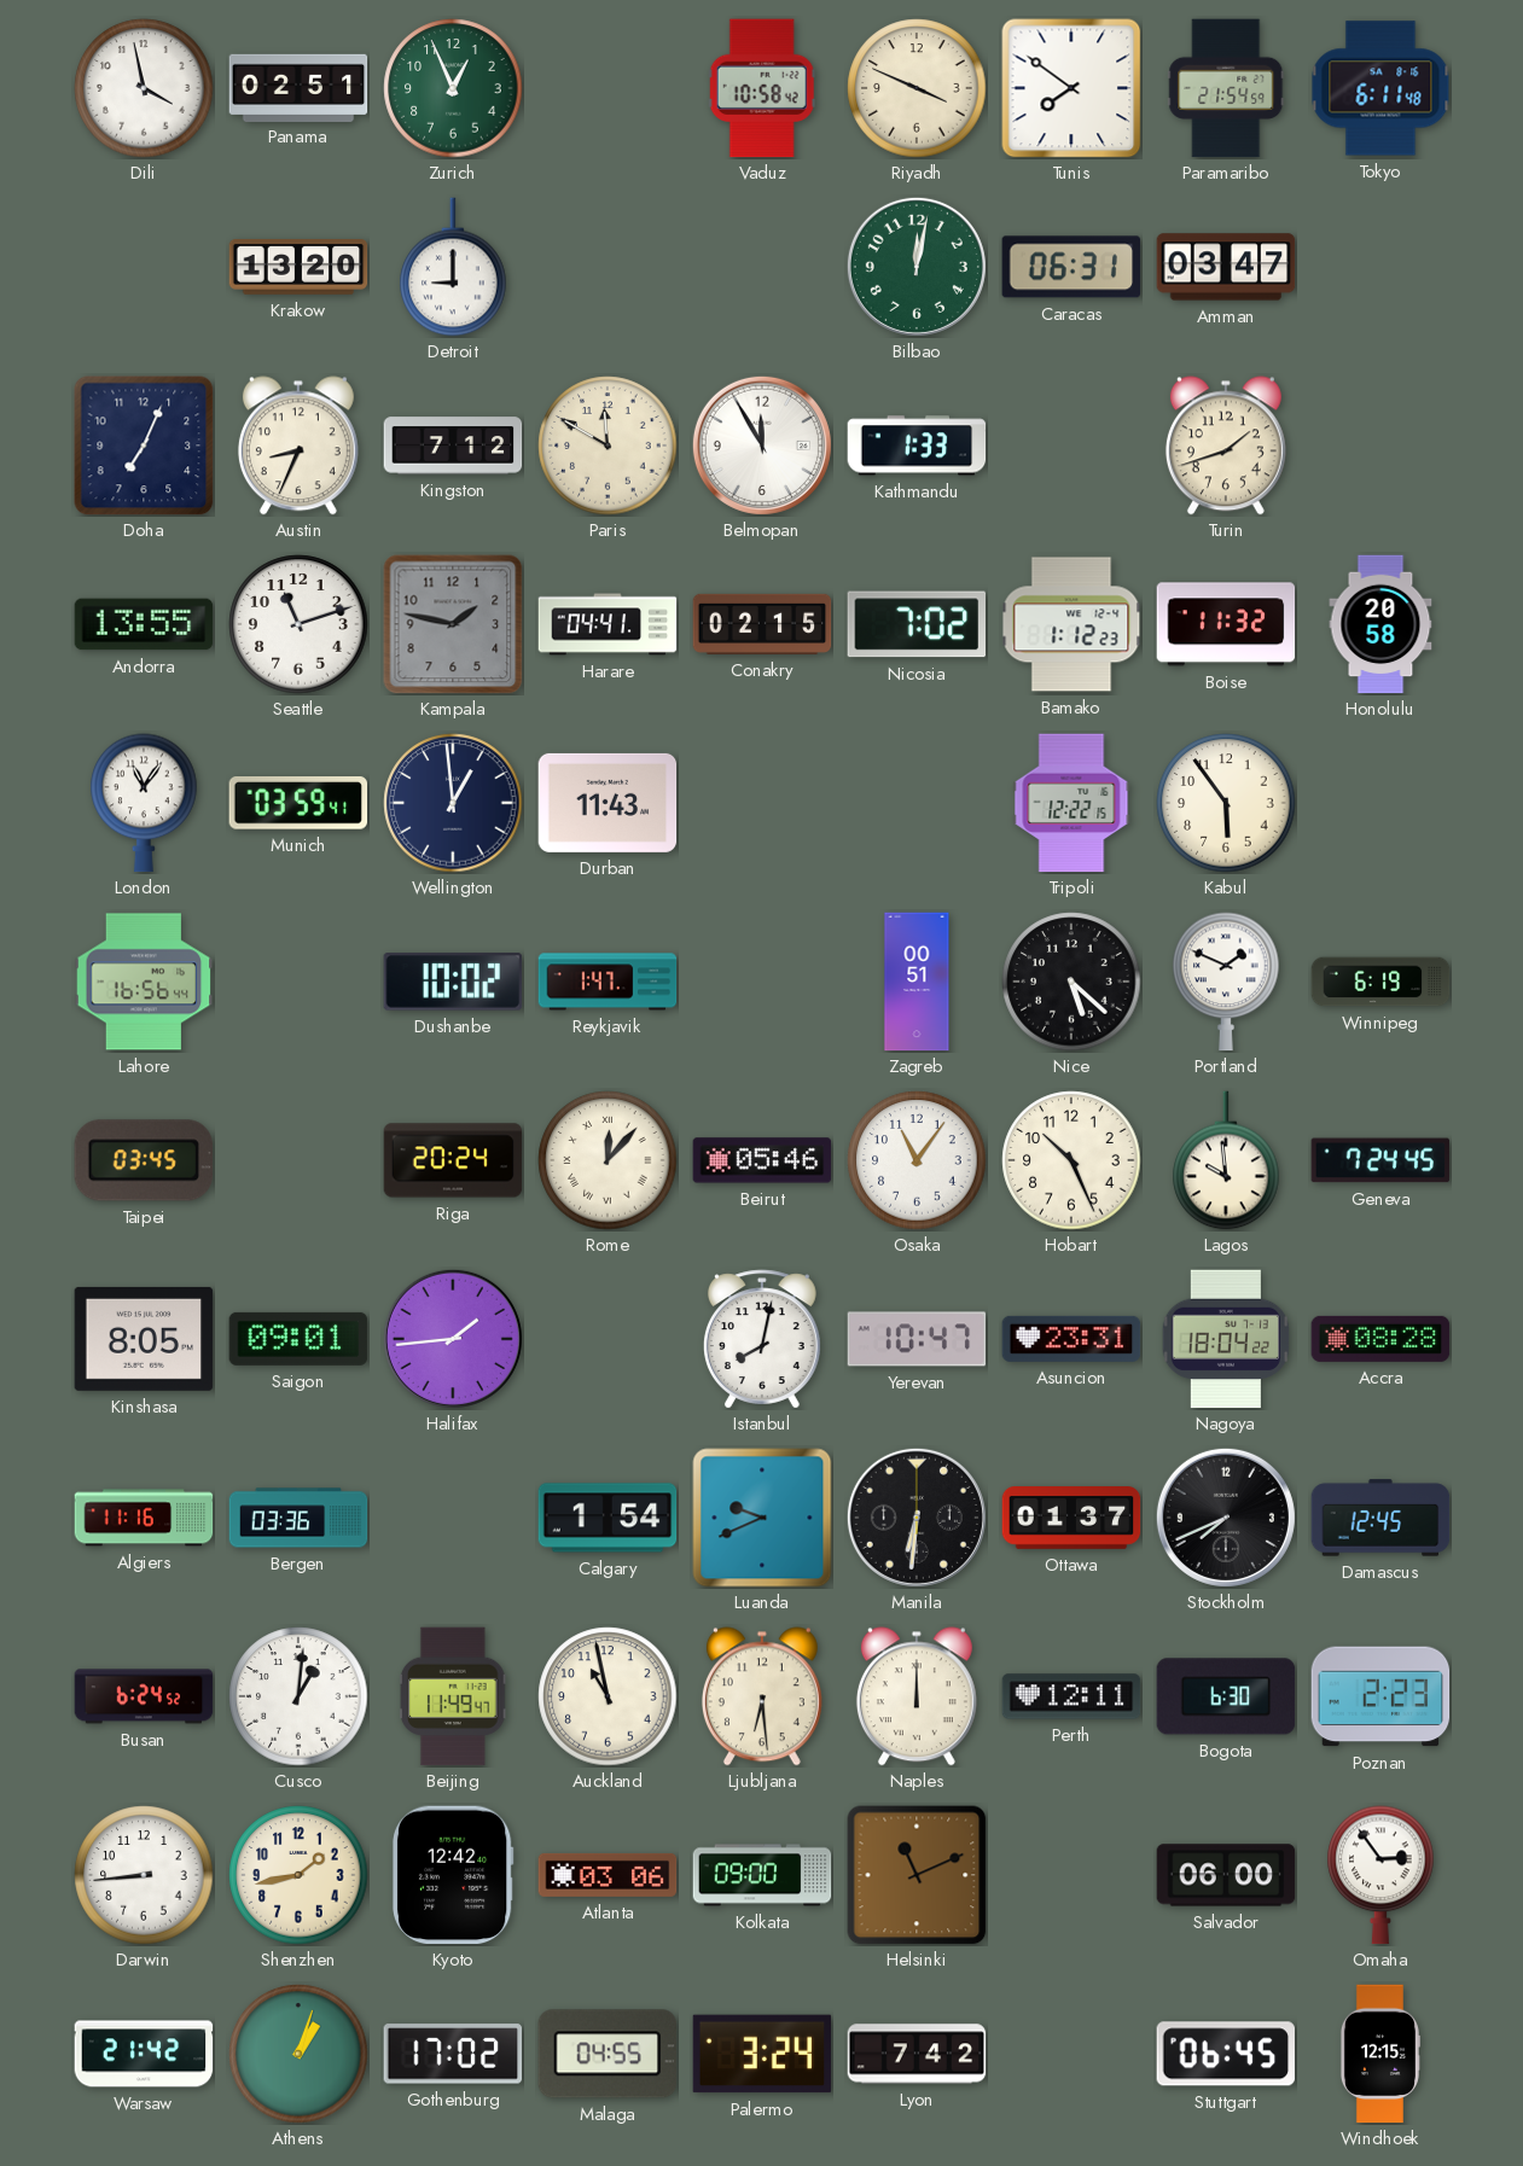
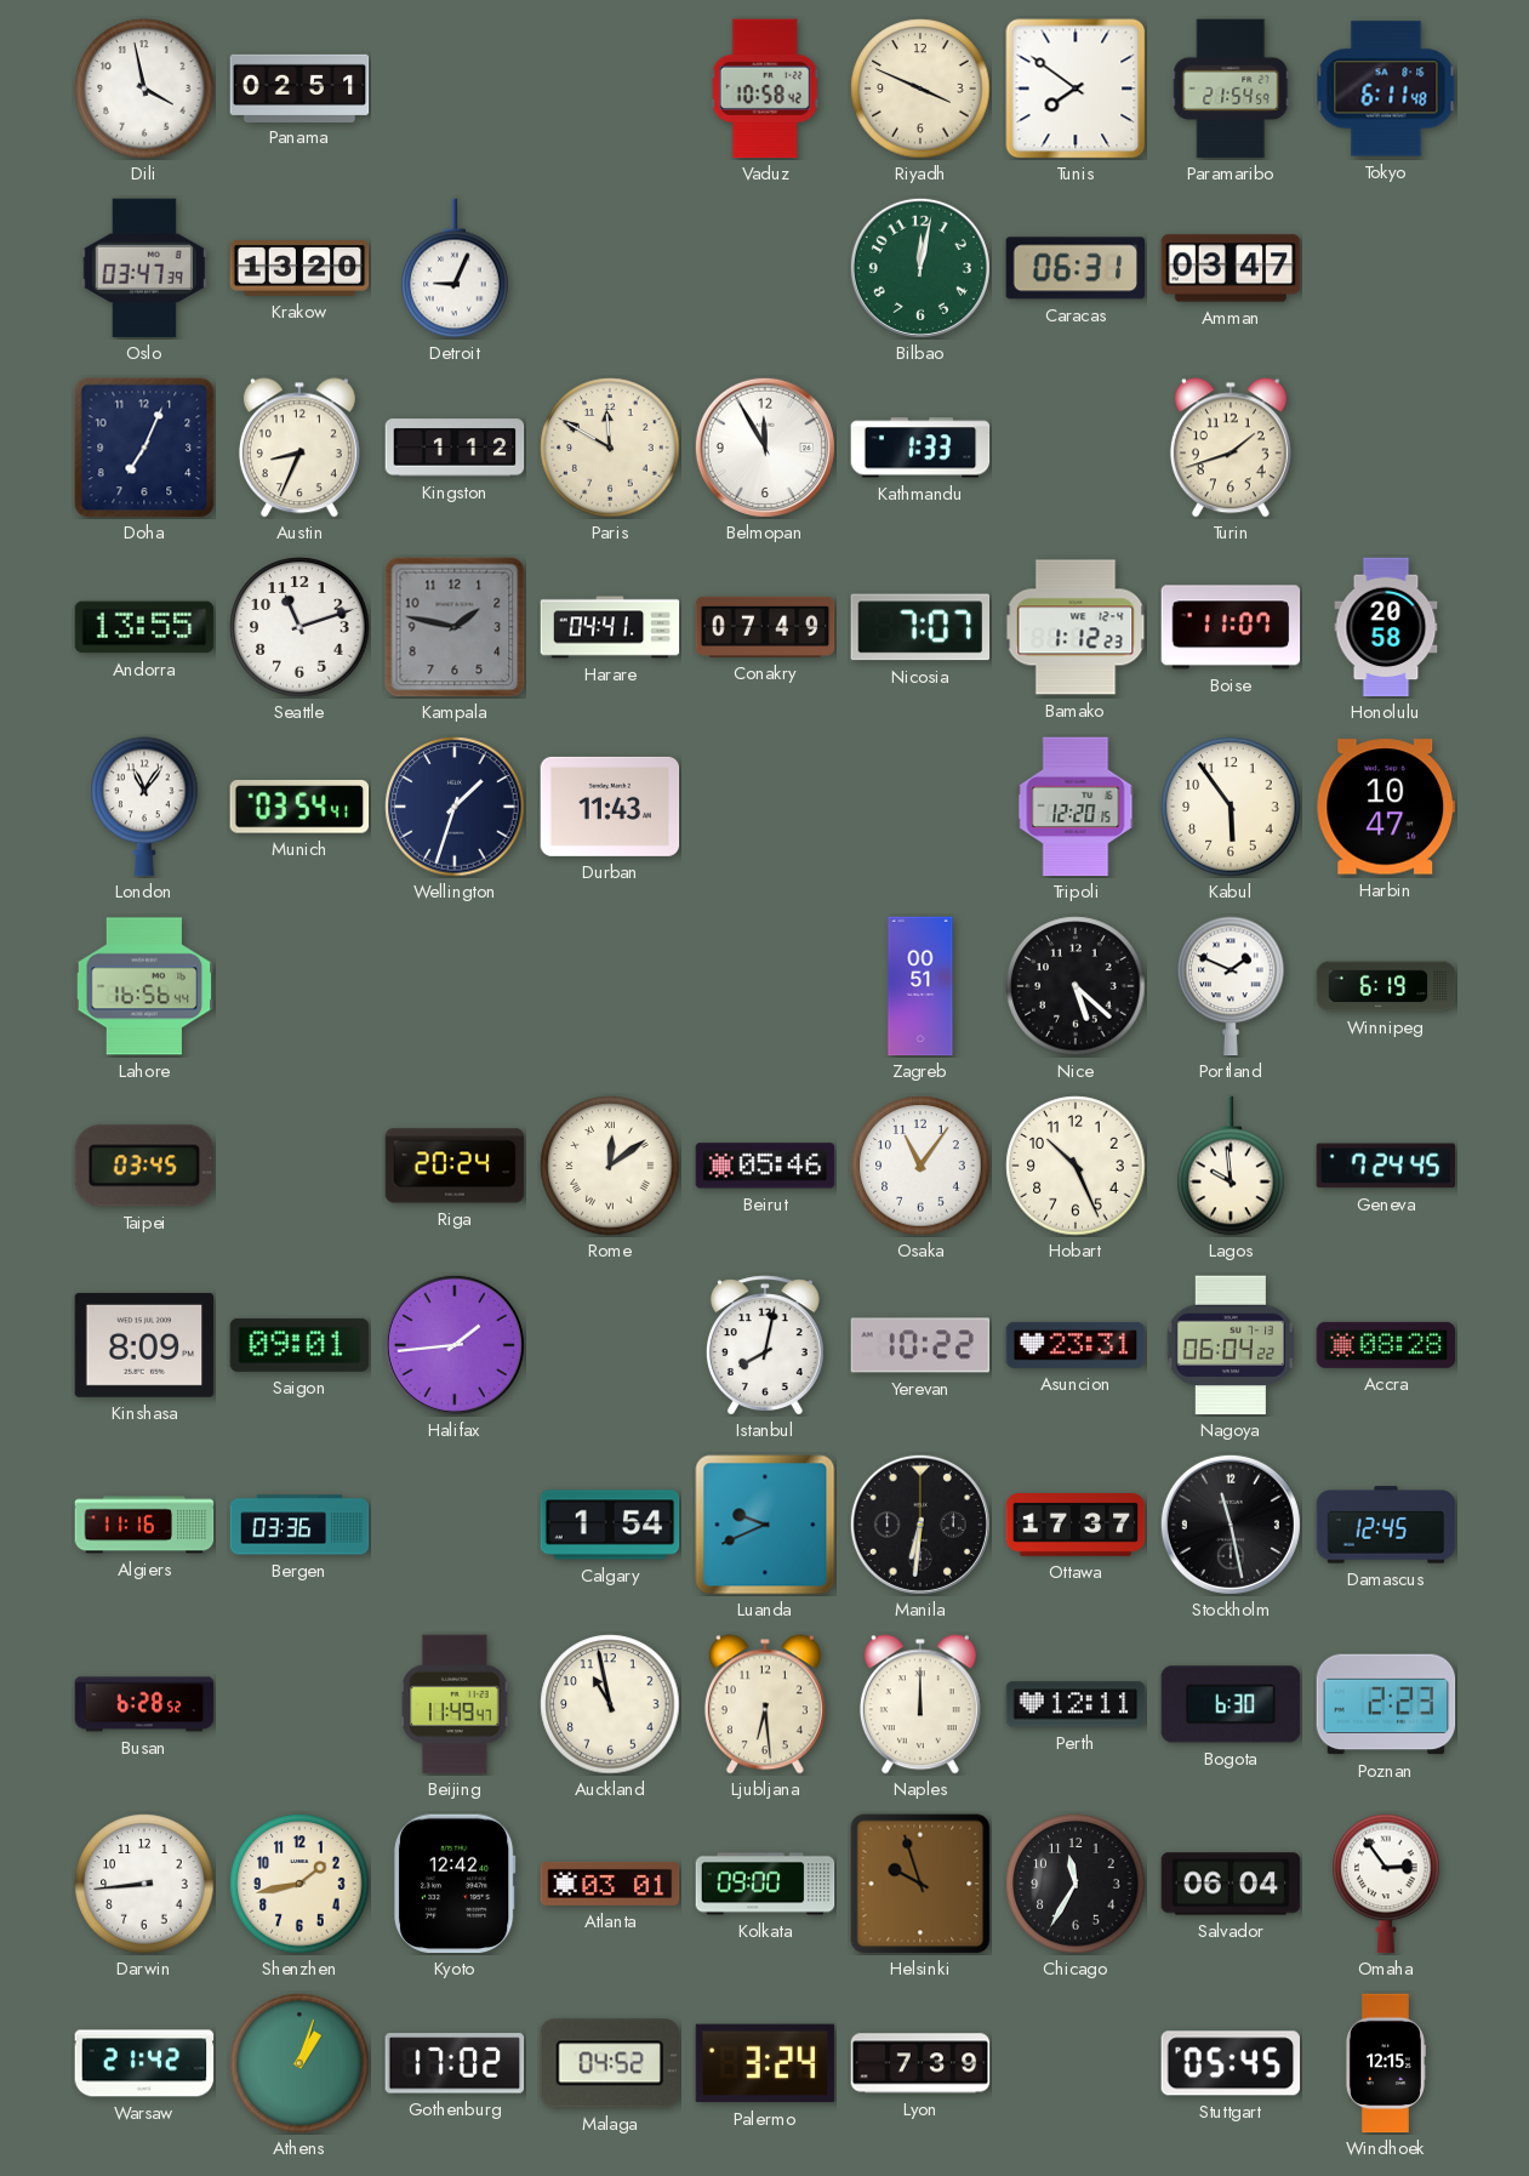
Zurich: 12:56 -> none (453, 88)
Oslo: none -> 03:47 (144, 268)
Detroit: 9:00 -> 9:04 (455, 268)
Kingston: 7:12 -> 1:12 (455, 448)
Conakry: 02:15 -> 07:49 (765, 627)
Nicosia: 7:02 -> 7:07 (920, 627)
Boise: 11:32 -> 11:07 (1231, 627)
Munich: 03:59 -> 03:54 (299, 808)
Wellington: 12:59 -> 1:33 (455, 807)
Tripoli: 12:22 -> 12:20 (1076, 807)
Harbin: none -> 10:47 (1386, 807)
Dushanbe: 10:02 -> none (453, 982)
Reykjavik: 1:47 -> none (608, 982)
Rome: 12:07 -> 12:09 (610, 1166)
Kinshasa: 8:05 -> 8:09 (144, 1345)
Yerevan: 10:47 -> 10:22 (920, 1345)
Nagoya: 18:04 -> 06:04 (1230, 1345)
Ottawa: 01:37 -> 17:37 (1076, 1526)
Stockholm: 7:41 -> 11:28 (1231, 1525)
Busan: 6:24 -> 6:28 (144, 1704)
Cusco: 1:01 -> none (298, 1696)
Atlanta: 03:06 -> 03:01 (610, 1884)
Helsinki: 11:11 -> 9:57 (920, 1884)
Chicago: none -> 11:35 (1076, 1884)
Salvador: 06:00 -> 06:04 (1231, 1884)
Malaga: 04:55 -> 04:52 (609, 2063)
Lyon: 7:42 -> 7:39 (920, 2063)
Stuttgart: 06:45 -> 05:45 (1230, 2063)
